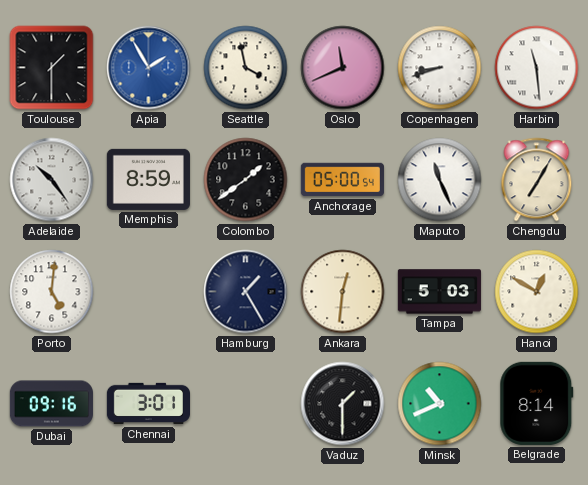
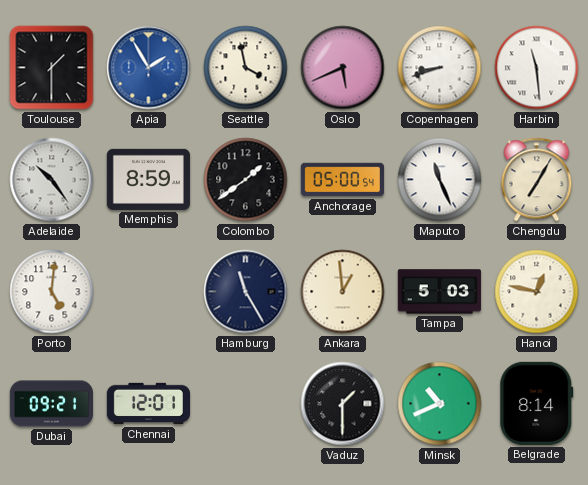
Oslo: 11:41 -> 5:41 (343, 68)
Hamburg: 1:25 -> 11:25 (246, 292)
Ankara: 12:31 -> 12:59 (343, 292)
Hanoi: 12:50 -> 12:47 (537, 292)
Dubai: 09:16 -> 09:21 (51, 404)
Chennai: 3:01 -> 12:01 (148, 404)
